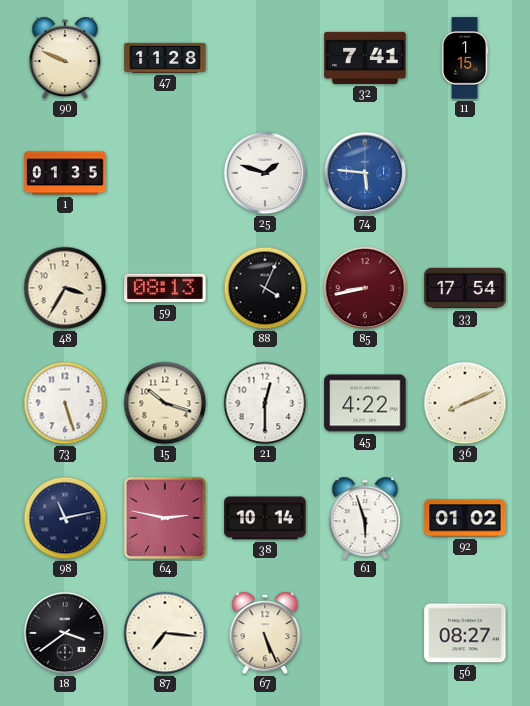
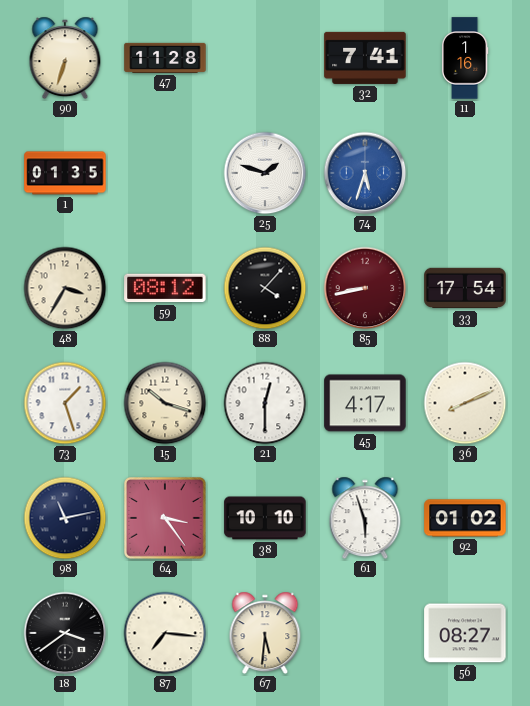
90: 9:49 -> 6:33 (65, 58)
11: 1:15 -> 1:16 (465, 58)
74: 5:46 -> 5:33 (365, 173)
59: 08:13 -> 08:12 (165, 288)
88: 4:04 -> 4:07 (265, 288)
73: 5:27 -> 1:27 (65, 403)
45: 4:22 -> 4:17 (365, 403)
64: 2:47 -> 3:24 (166, 519)
38: 10:14 -> 10:10 (265, 518)
67: 5:26 -> 5:31 (265, 633)
